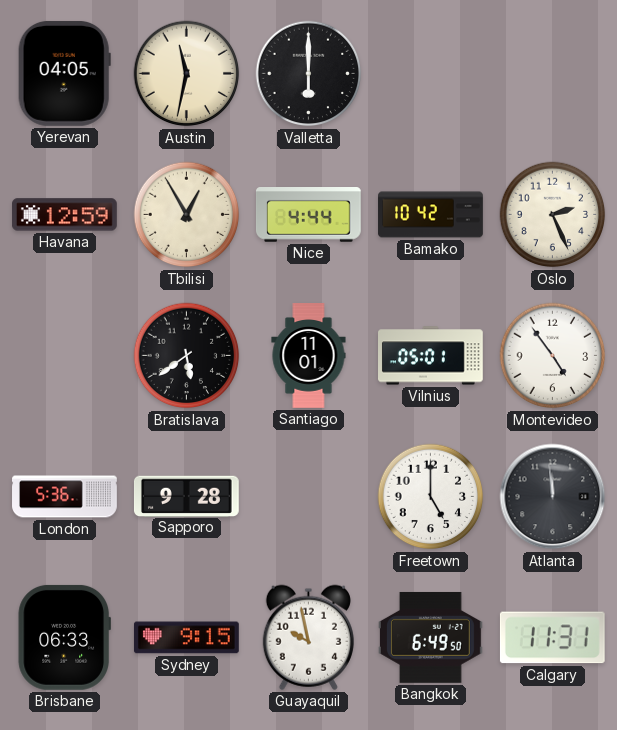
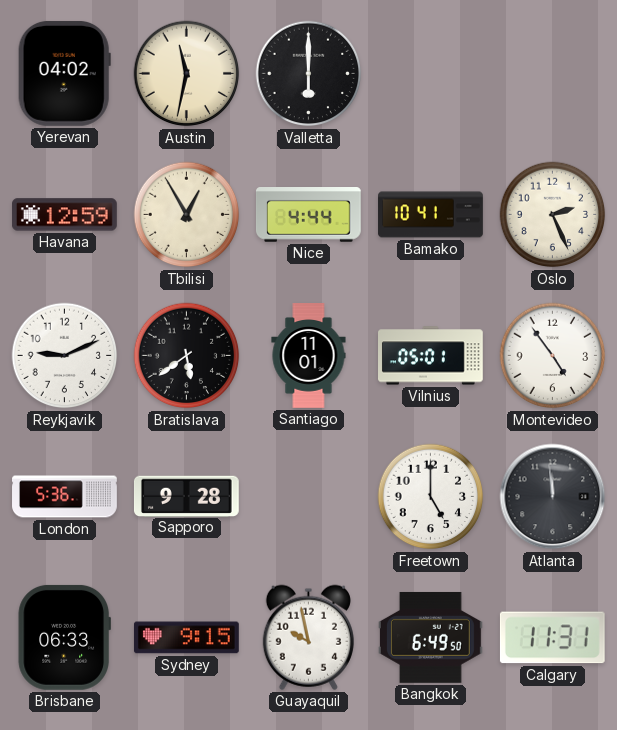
Yerevan: 04:05 -> 04:02 (64, 73)
Bamako: 10:42 -> 10:41 (431, 215)
Reykjavik: none -> 9:11 (65, 356)
